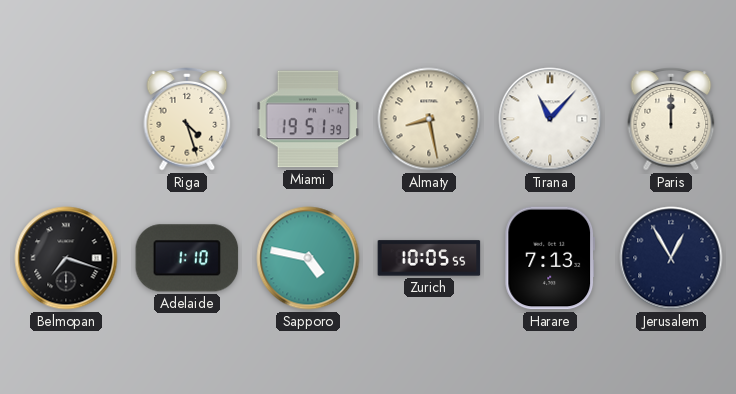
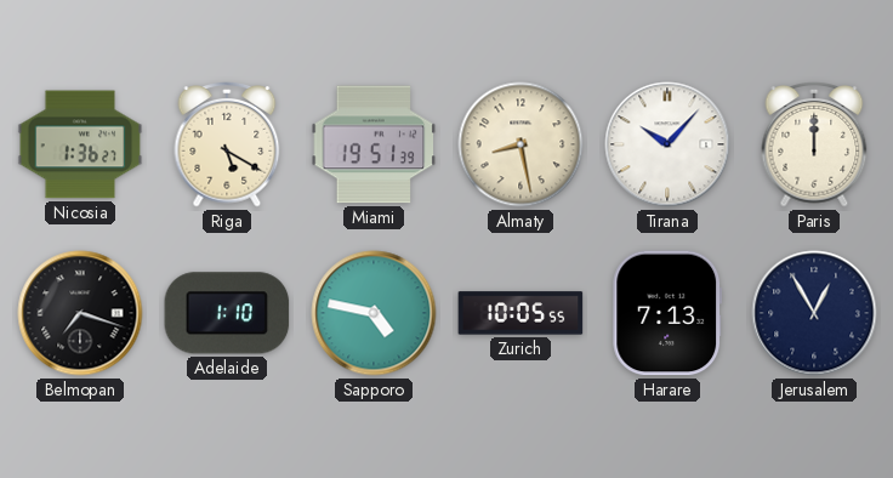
Nicosia: none -> 1:36 (80, 144)
Riga: 4:27 -> 5:20 (227, 146)
Tirana: 11:07 -> 10:07 (667, 144)
